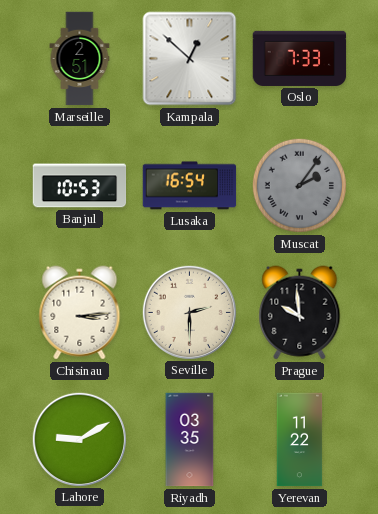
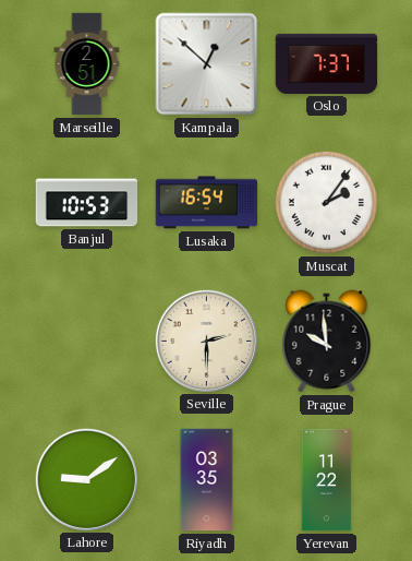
Oslo: 7:33 -> 7:37 (327, 63)
Muscat dial: grey -> white (326, 202)
Chisinau: 3:14 -> none (80, 313)
Lahore: 9:10 -> 9:09 (86, 479)
